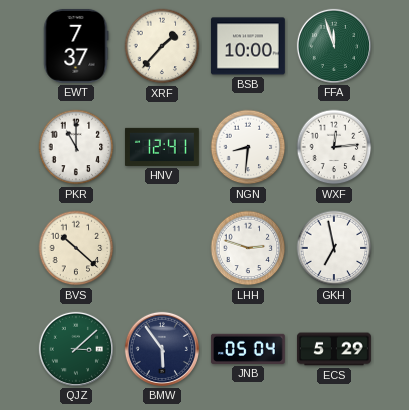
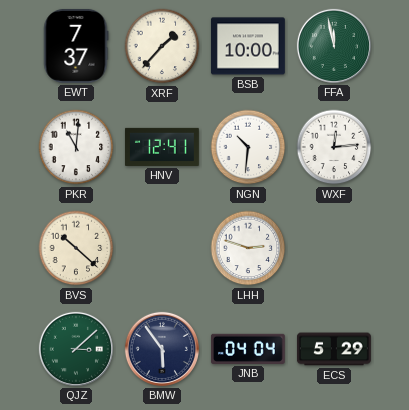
FFA: 11:57 -> 11:58 (334, 46)
PKR: 11:00 -> 11:01 (76, 147)
NGN: 8:31 -> 10:31 (248, 147)
GKH: 6:58 -> none (334, 248)
JNB: 05:04 -> 04:04 (248, 349)
